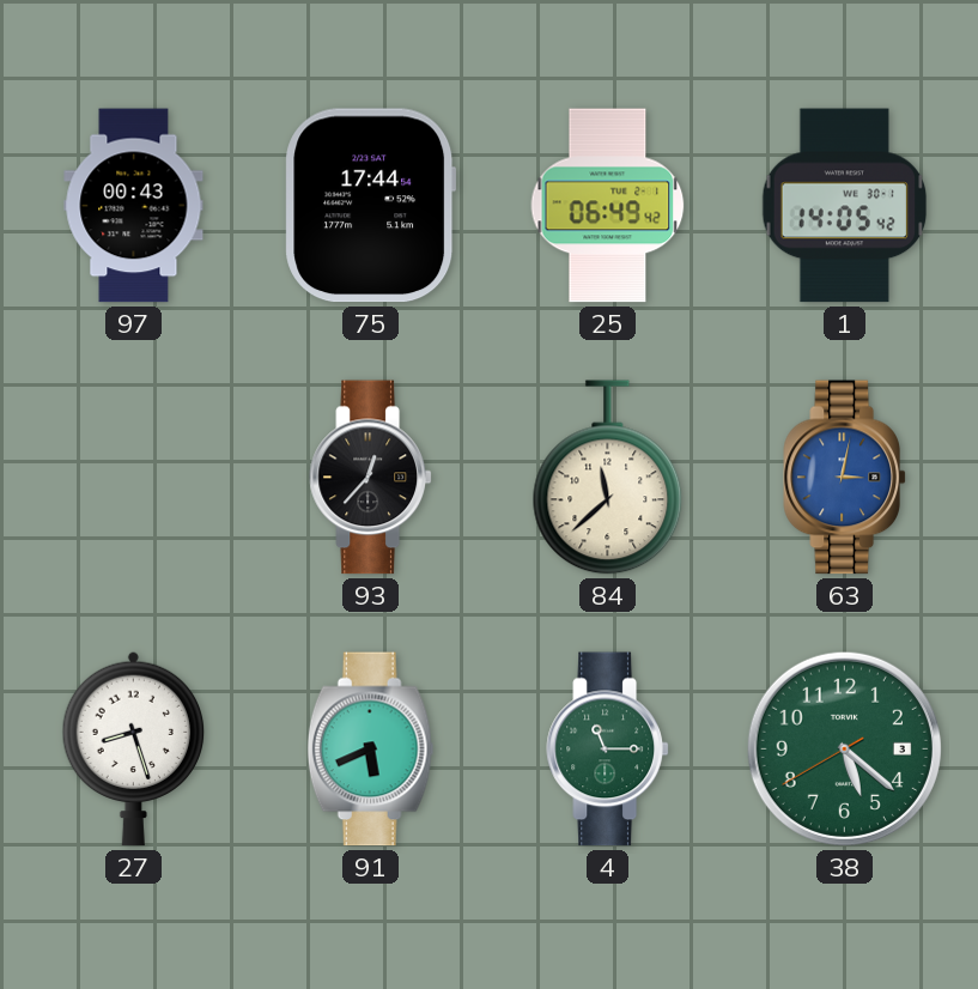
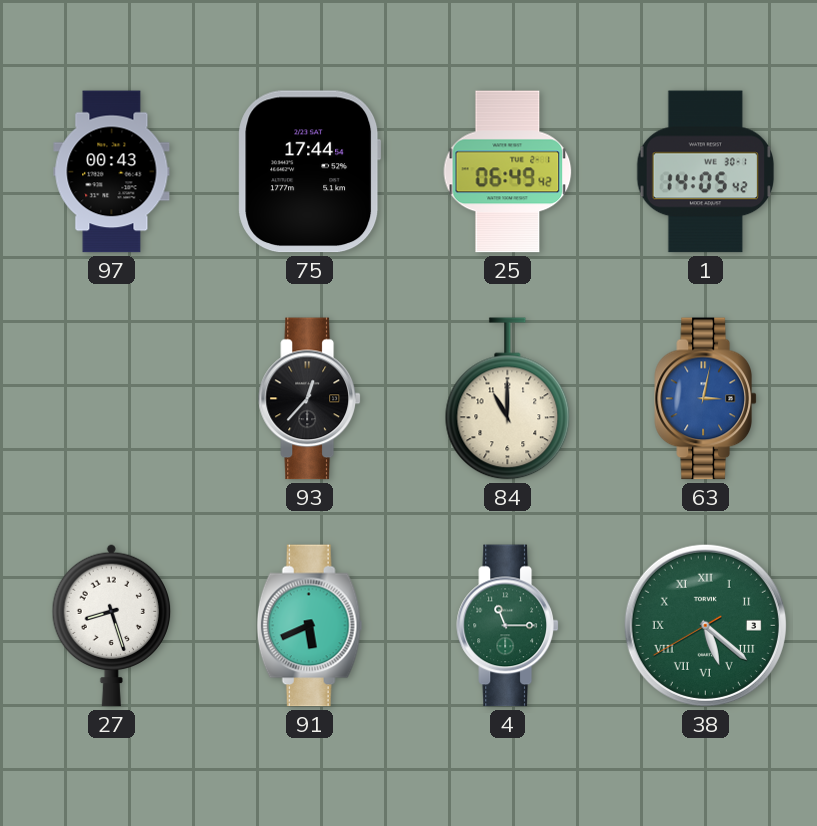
84: 11:38 -> 11:00 (508, 399)
38 numerals: Arabic -> Roman (705, 625)
